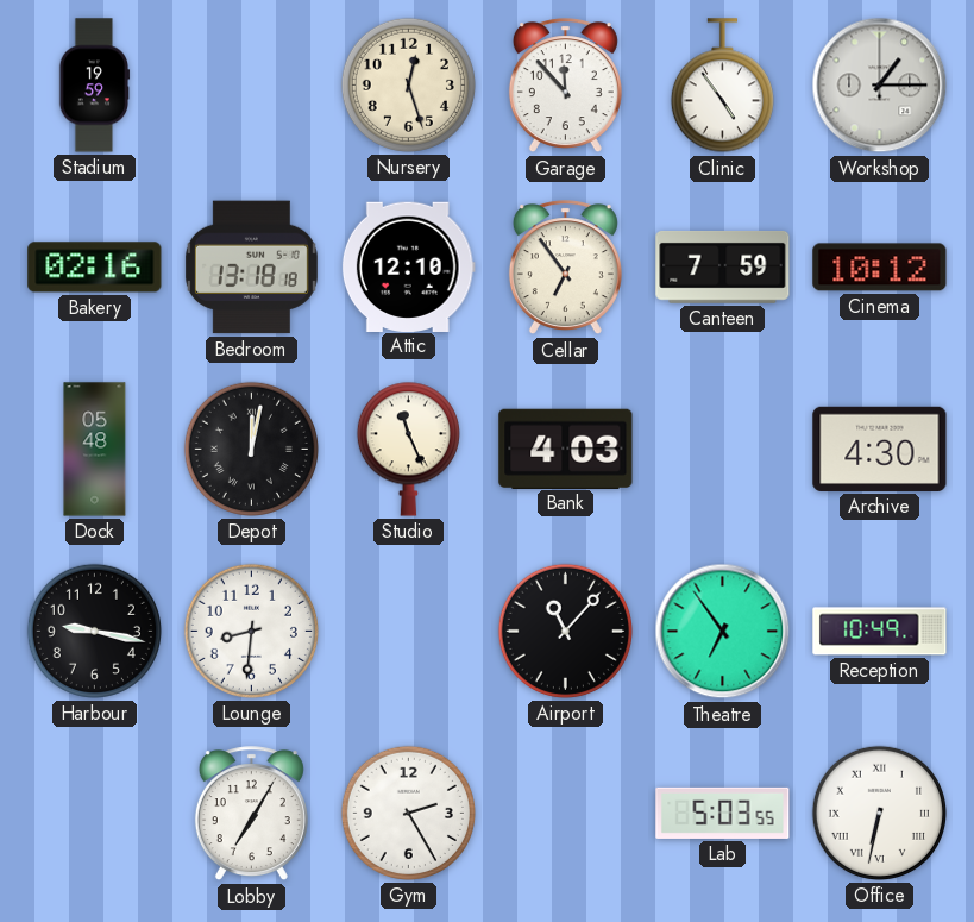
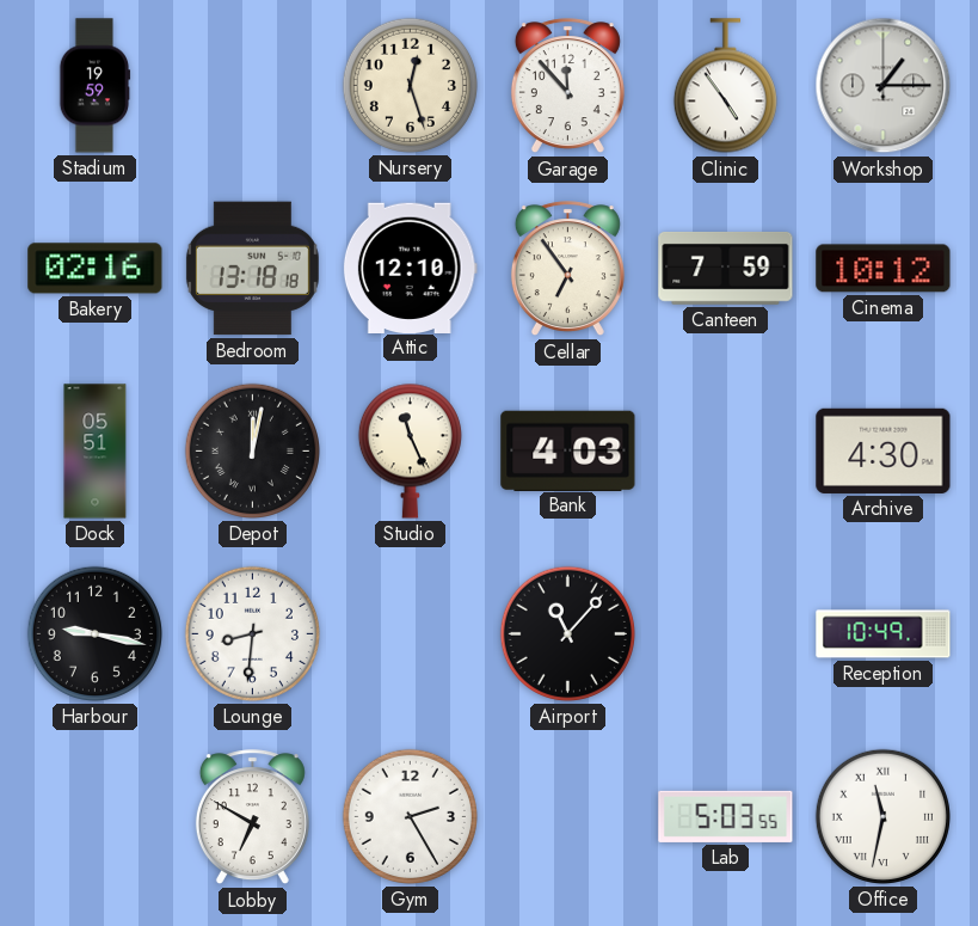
Dock: 05:48 -> 05:51 (96, 452)
Theatre: 6:54 -> none (723, 632)
Lobby: 7:05 -> 6:50 (252, 817)
Office: 6:32 -> 11:32 (882, 816)
